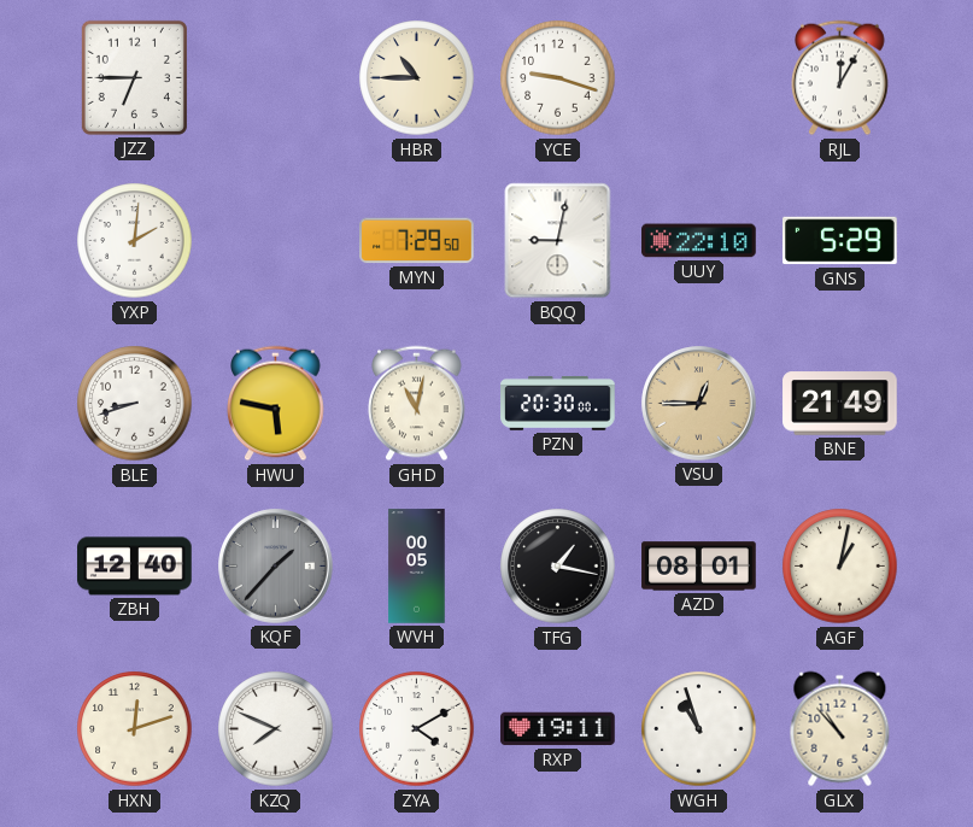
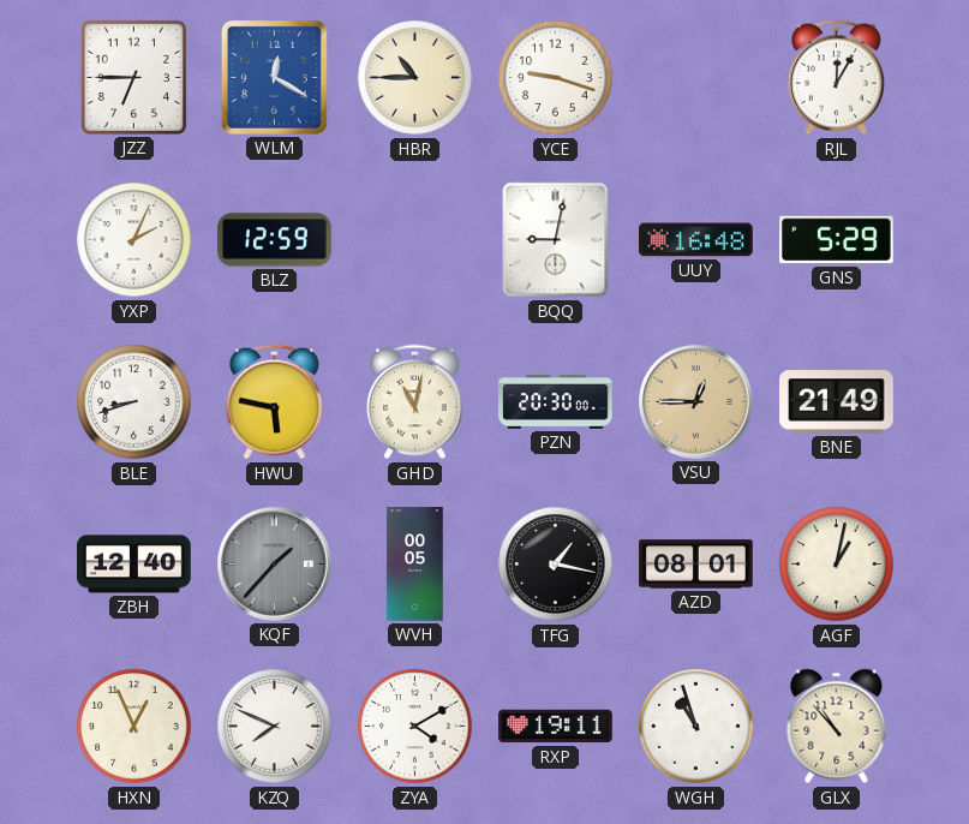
WLM: none -> 12:20 (274, 77)
YXP: 2:01 -> 2:04 (134, 240)
BLZ: none -> 12:59 (275, 240)
MYN: 7:29 -> none (417, 241)
UUY: 22:10 -> 16:48 (696, 240)
HXN: 12:12 -> 12:56 (134, 727)
